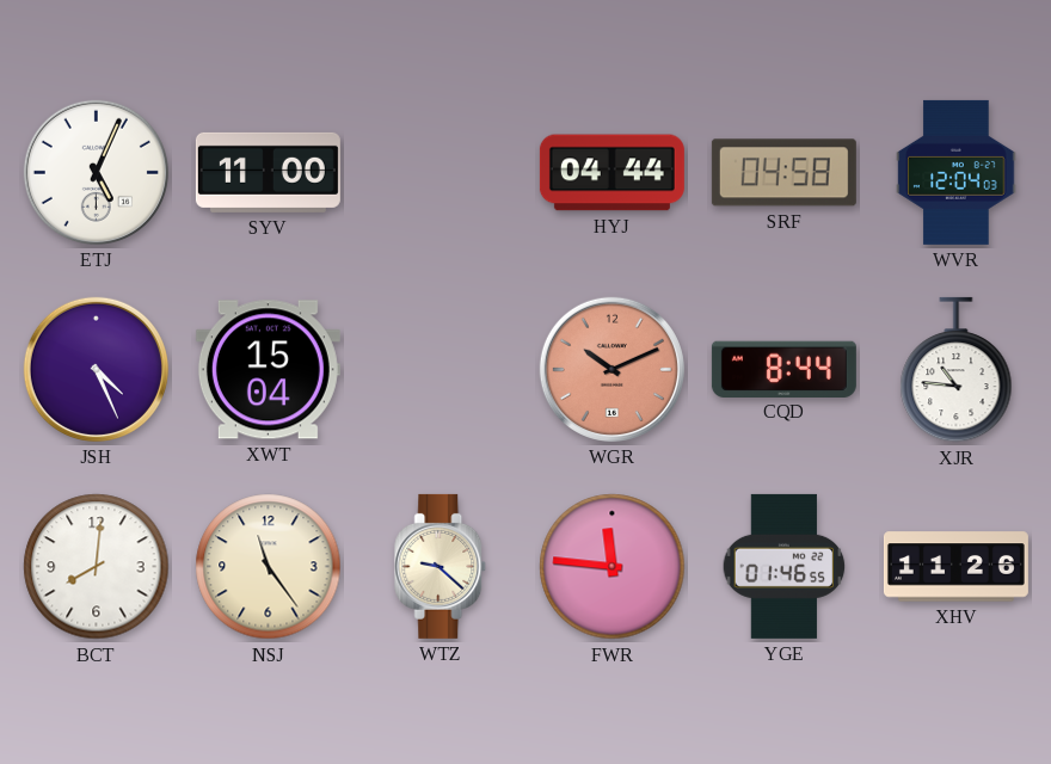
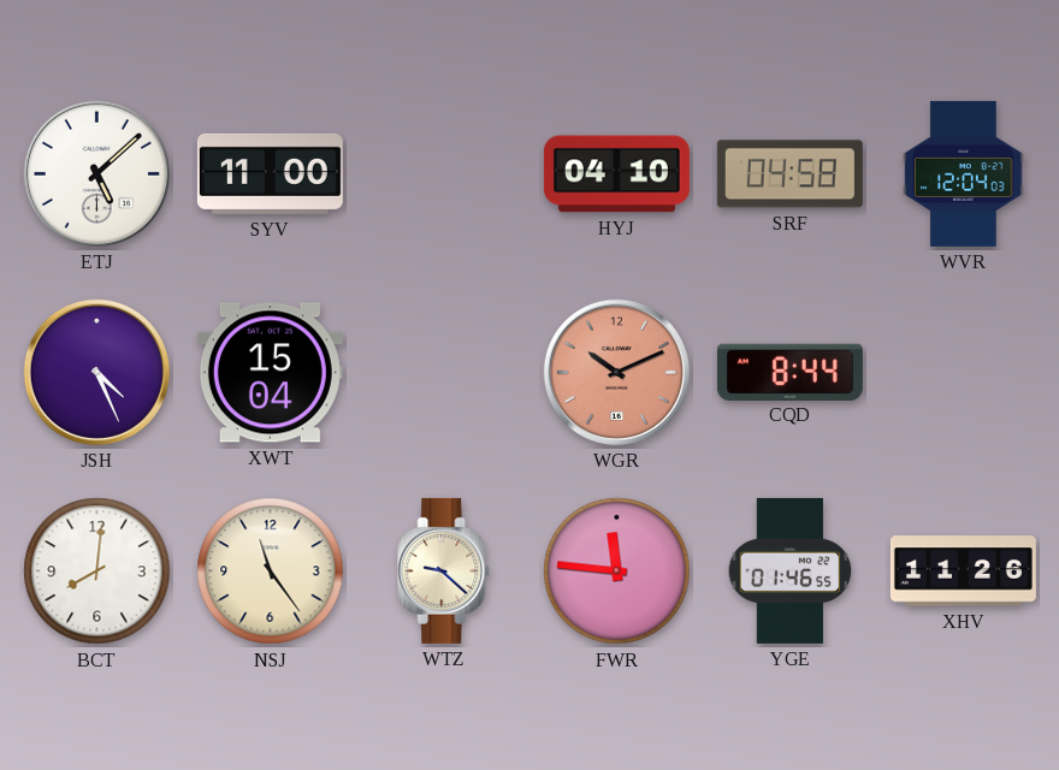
ETJ: 5:04 -> 5:08 (96, 173)
HYJ: 04:44 -> 04:10 (616, 174)
XJR: 10:46 -> none (957, 370)
